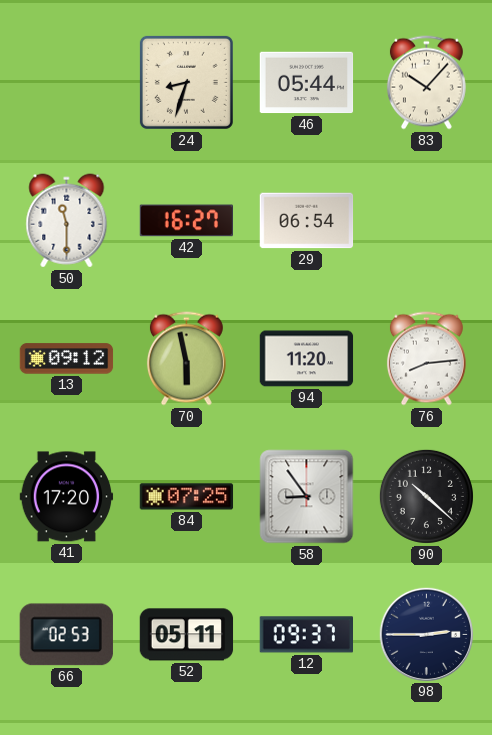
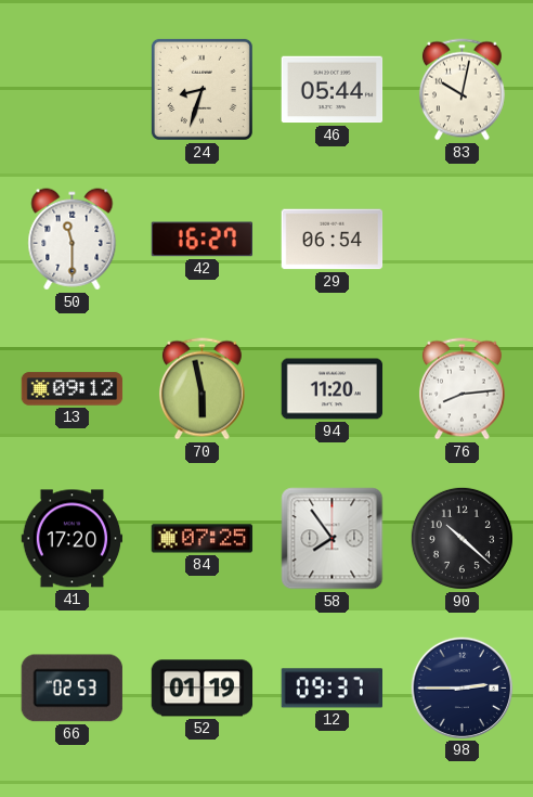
83: 10:07 -> 10:02 (461, 90)
58: 8:54 -> 7:54 (333, 539)
52: 05:11 -> 01:19 (203, 689)
